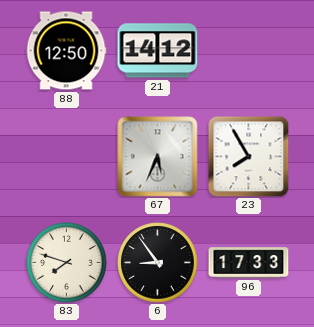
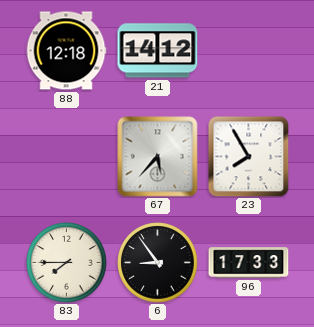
88: 12:50 -> 12:18 (66, 51)
67: 5:34 -> 5:37 (158, 157)
83: 7:48 -> 7:45 (67, 263)
